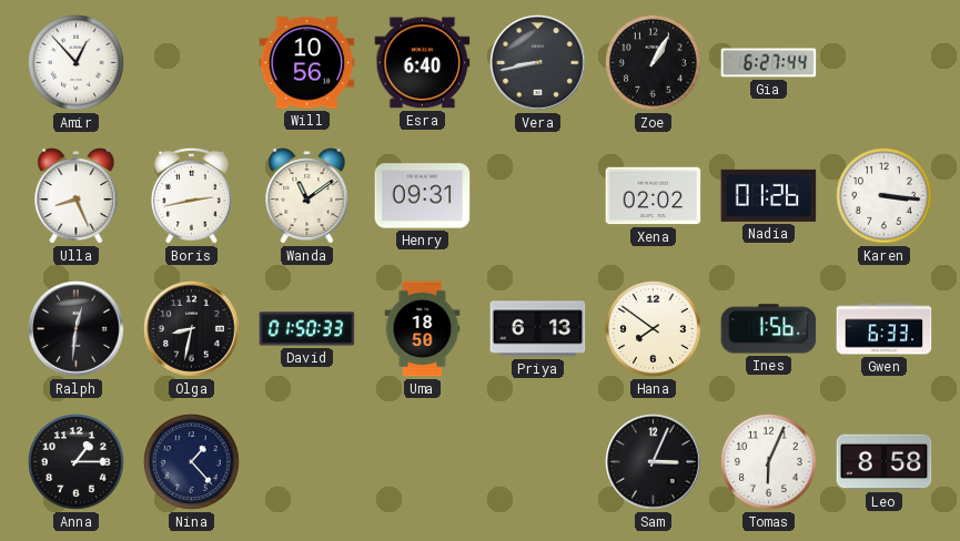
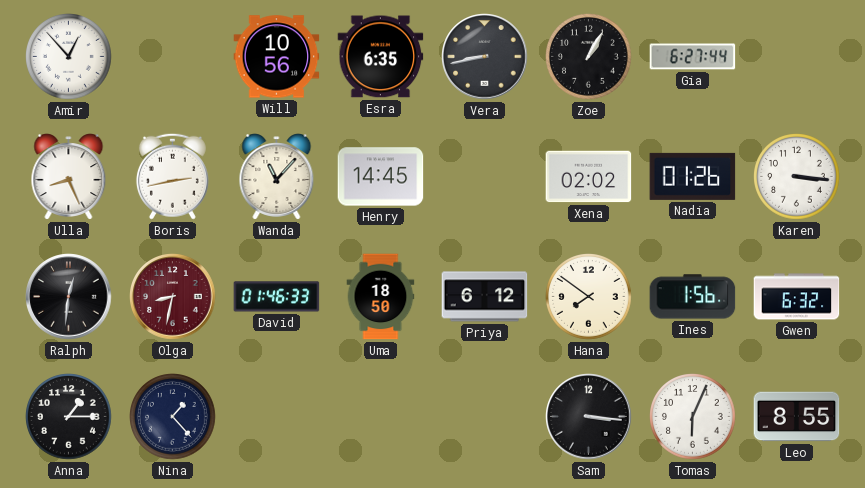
Esra: 6:40 -> 6:35 (381, 57)
Wanda: 11:09 -> 11:07 (277, 177)
Henry: 09:31 -> 14:45 (381, 177)
Olga dial: black -> burgundy (173, 297)
David: 01:50 -> 01:46 (277, 297)
Priya: 6:13 -> 6:12 (485, 297)
Gwen: 6:33 -> 6:32 (797, 297)
Sam: 3:04 -> 3:16 (589, 417)
Leo: 8:58 -> 8:55 (797, 417)
